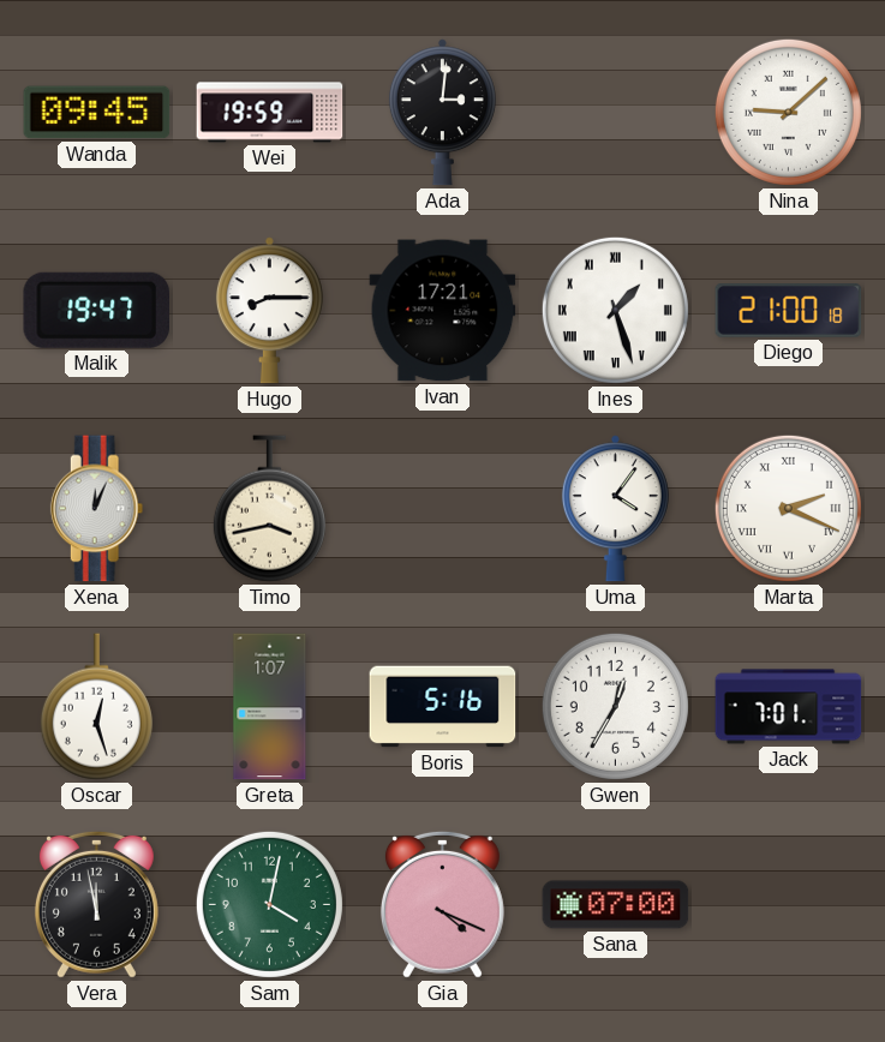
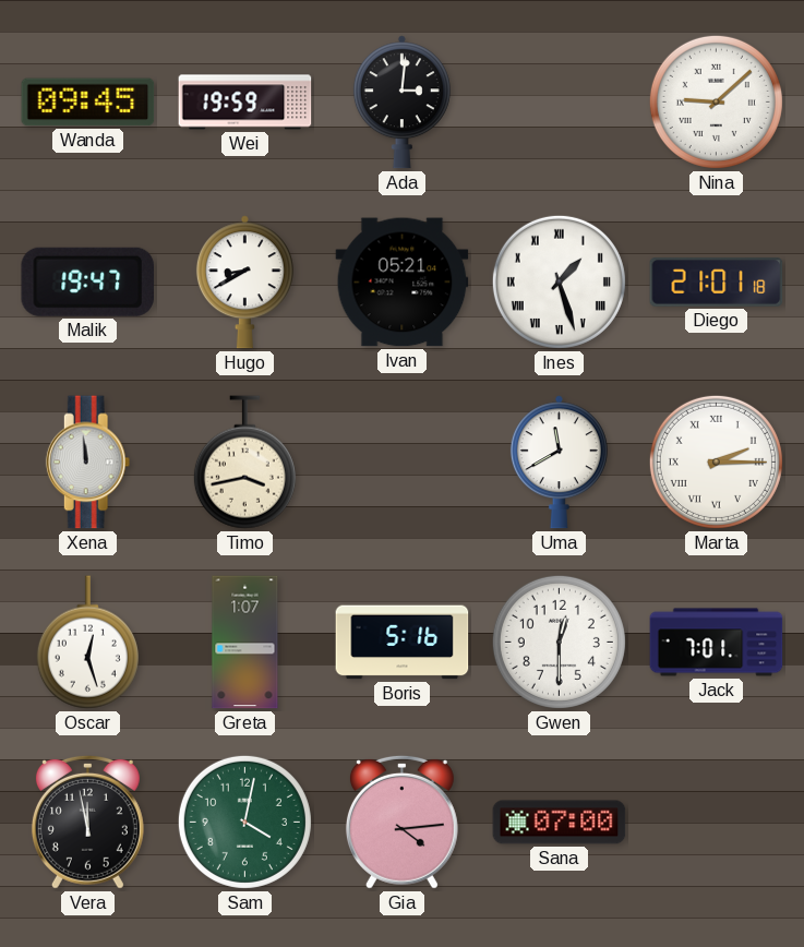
Hugo: 8:15 -> 8:40 (244, 283)
Ivan: 17:21 -> 05:21 (403, 283)
Diego: 21:00 -> 21:01 (717, 283)
Xena: 12:04 -> 11:59 (88, 463)
Uma: 4:06 -> 11:40 (559, 463)
Marta: 2:19 -> 2:15 (716, 461)
Gwen: 12:35 -> 12:30 (559, 642)
Gia: 4:19 -> 4:14 (401, 822)
